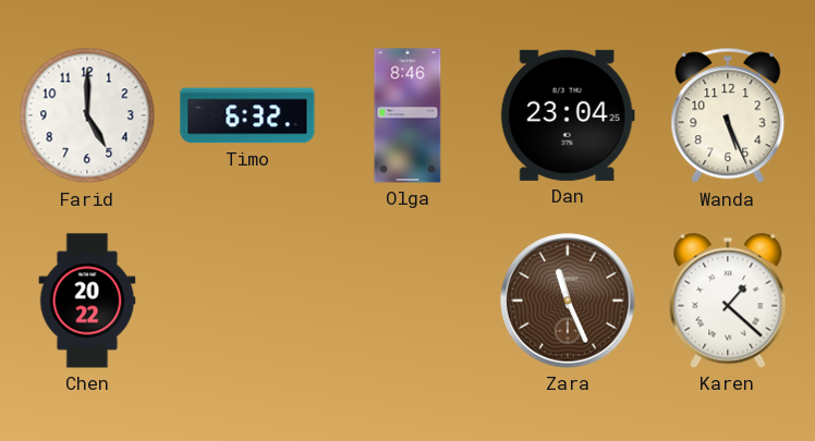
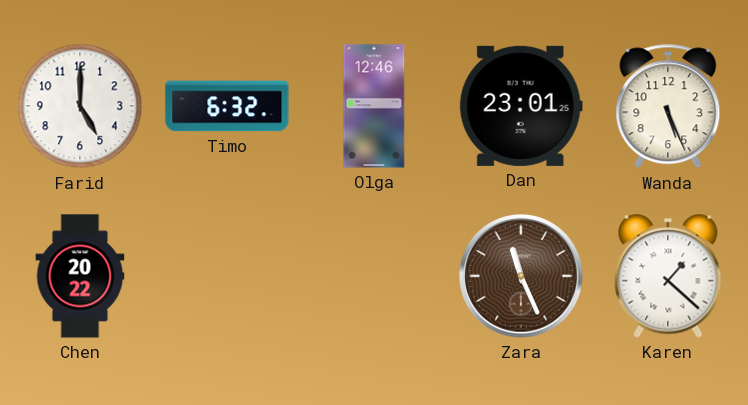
Olga: 8:46 -> 12:46 (374, 106)
Dan: 23:04 -> 23:01 (521, 106)
